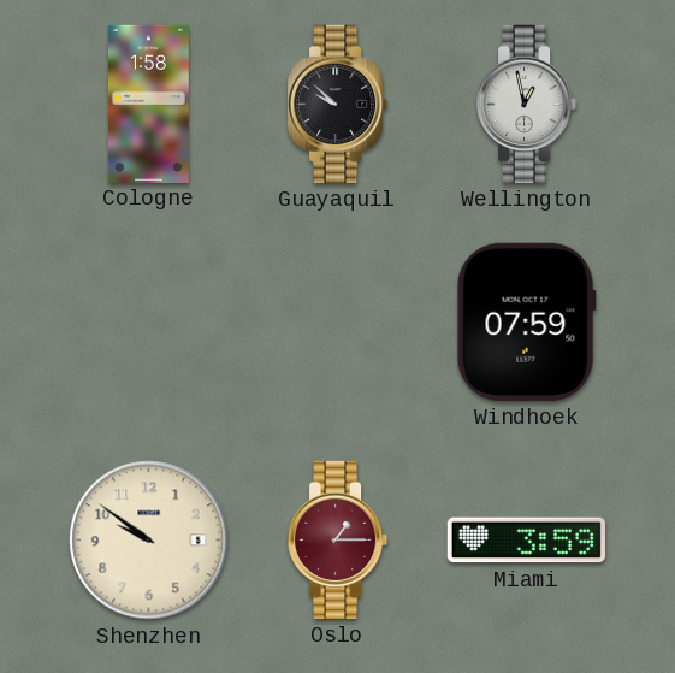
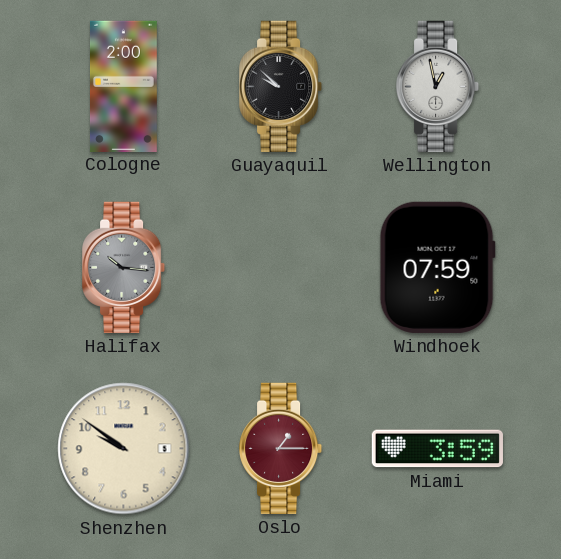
Cologne: 1:58 -> 2:00 (123, 86)
Halifax: none -> 10:16 (125, 267)
